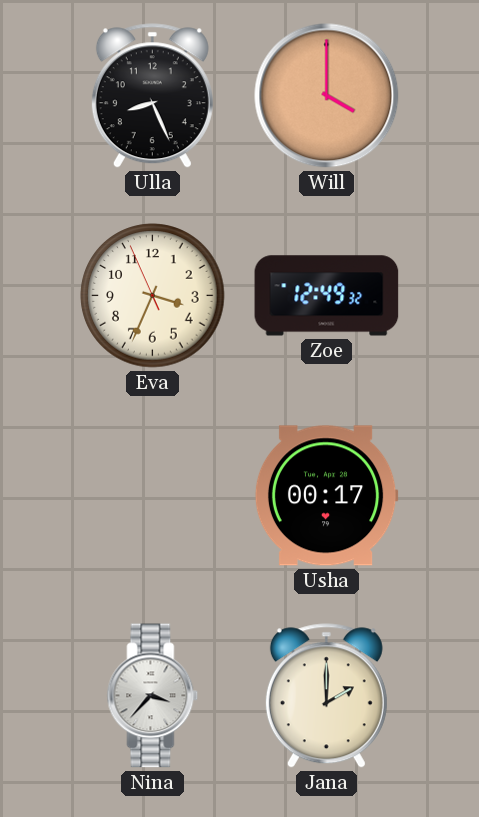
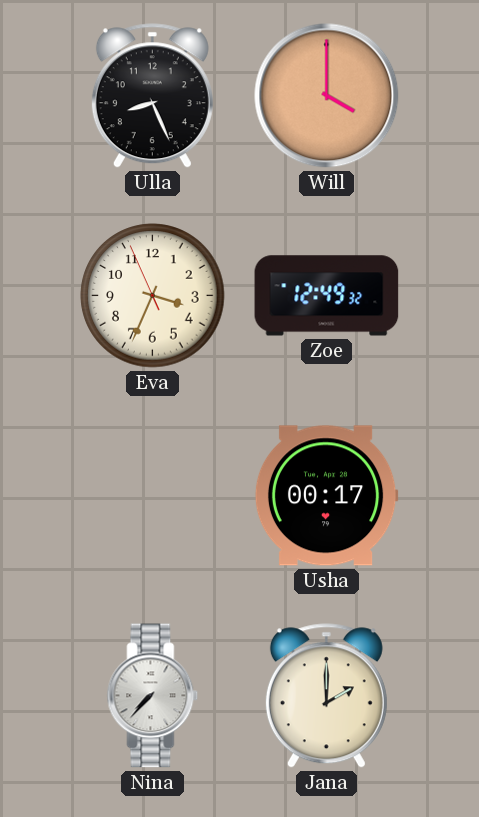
Nina: 3:37 -> 7:37 (153, 696)
